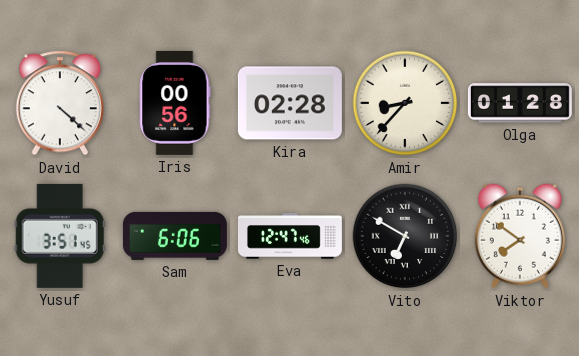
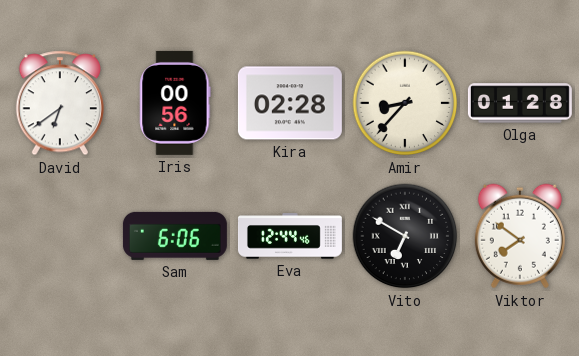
David: 4:22 -> 6:39 (60, 103)
Yusuf: 3:51 -> none (60, 236)
Eva: 12:47 -> 12:44 (290, 236)
